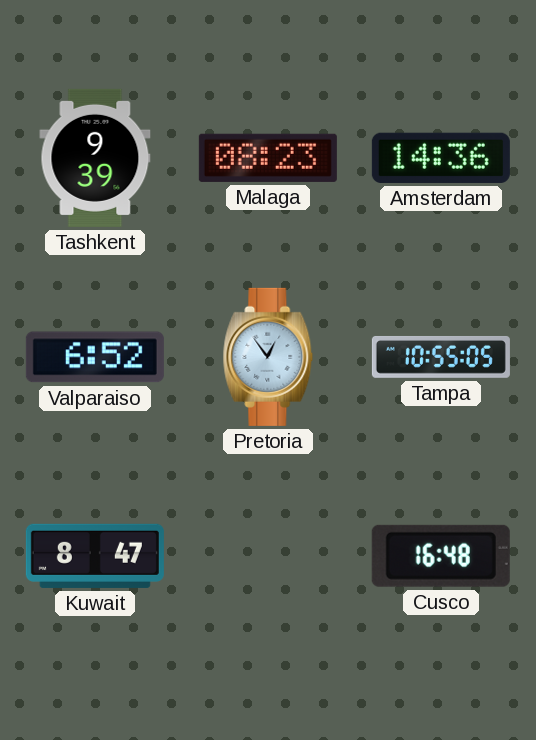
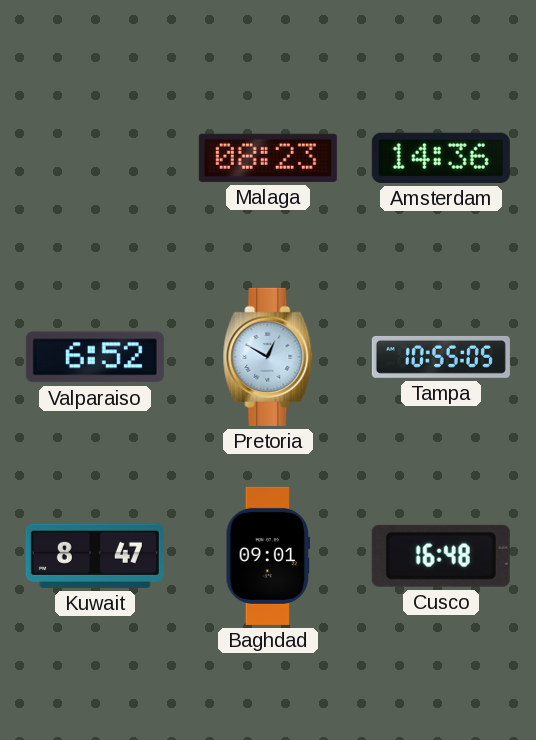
Tashkent: 9:39 -> none (95, 158)
Pretoria: 12:54 -> 12:50 (268, 357)
Baghdad: none -> 09:01 (268, 556)
